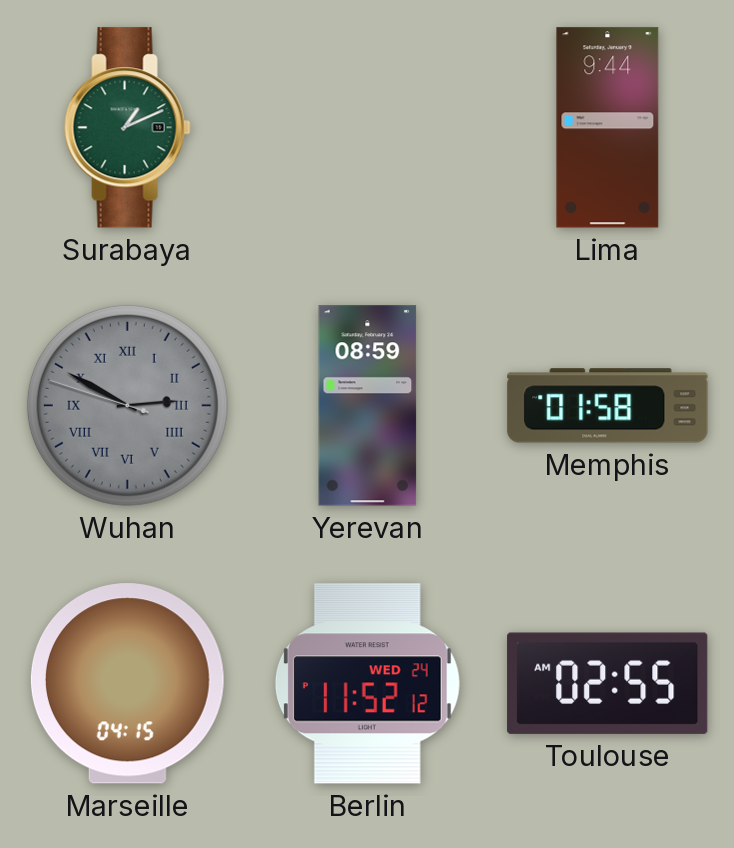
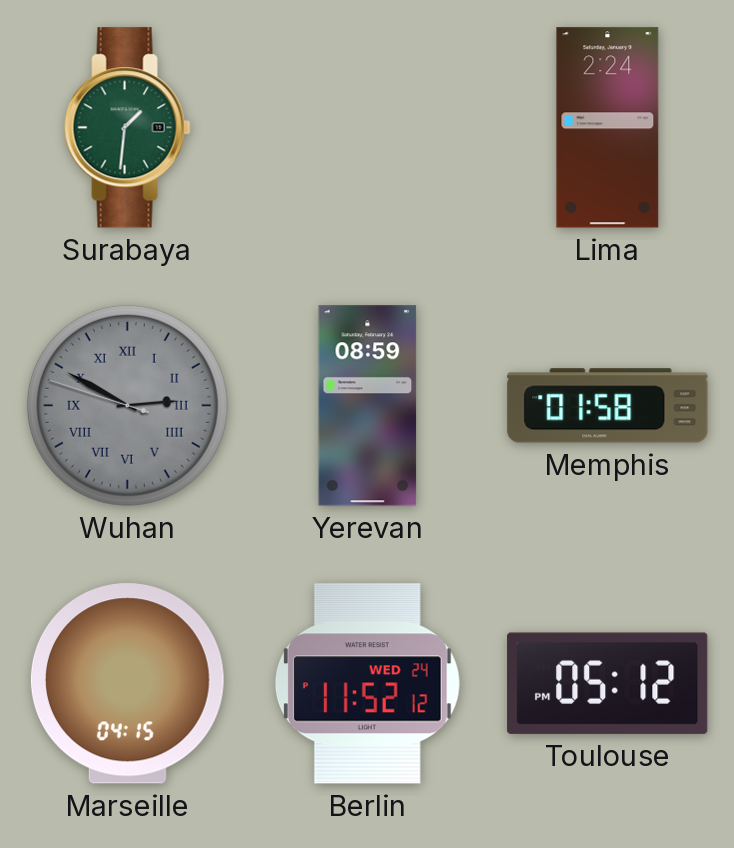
Surabaya: 1:11 -> 1:31 (127, 128)
Lima: 9:44 -> 2:24 (608, 128)
Toulouse: 02:55 -> 05:12 (608, 683)
